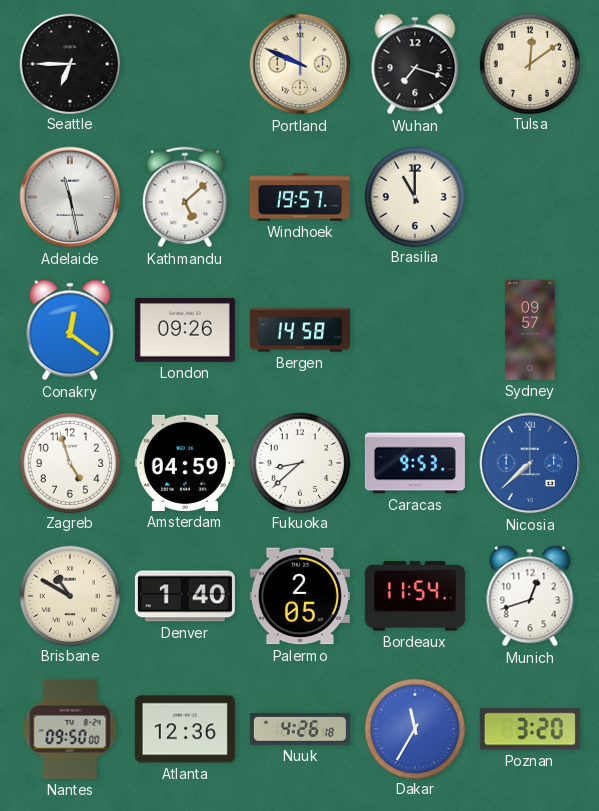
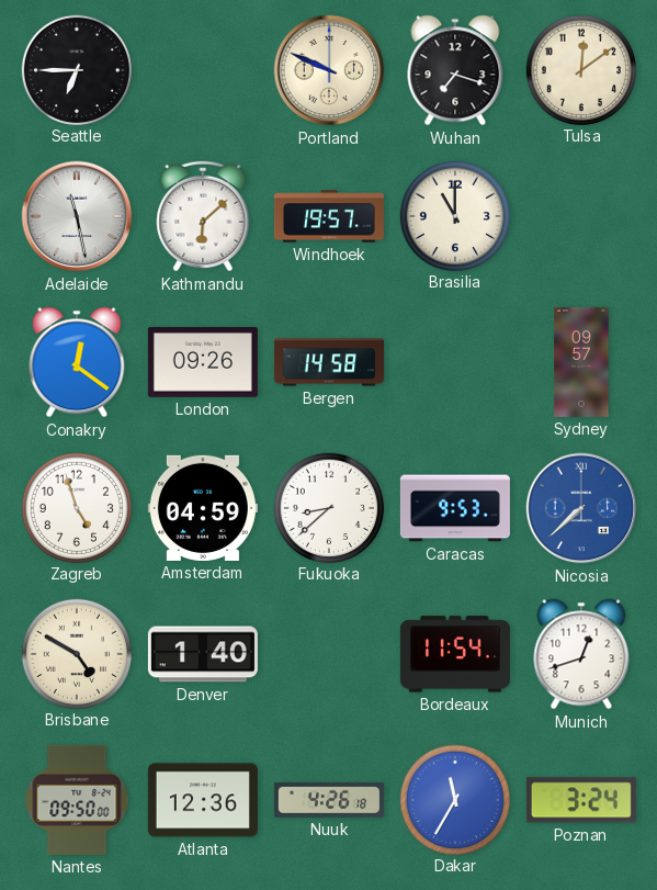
Kathmandu: 5:08 -> 6:08 (203, 216)
Brisbane: 10:50 -> 4:50 (76, 653)
Palermo: 2:05 -> none (300, 596)
Poznan: 3:20 -> 3:24 (581, 800)
